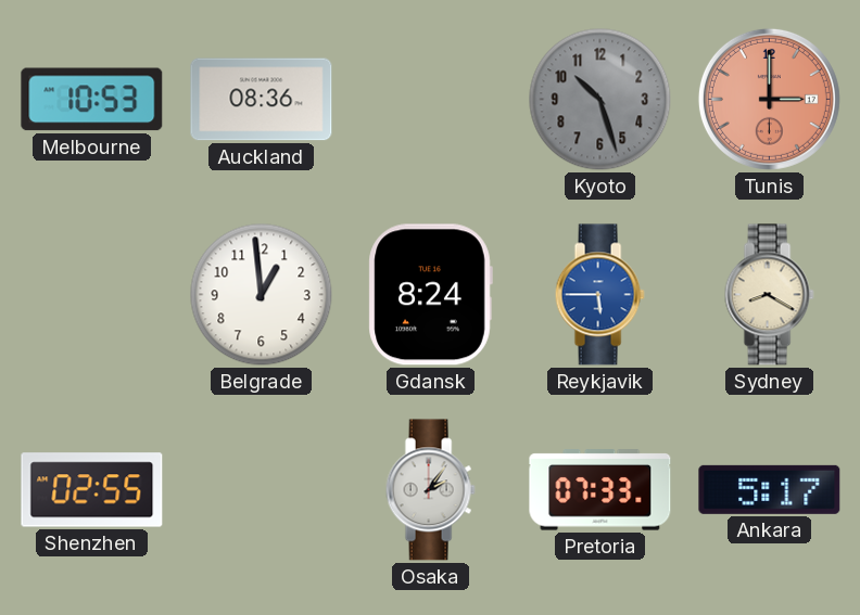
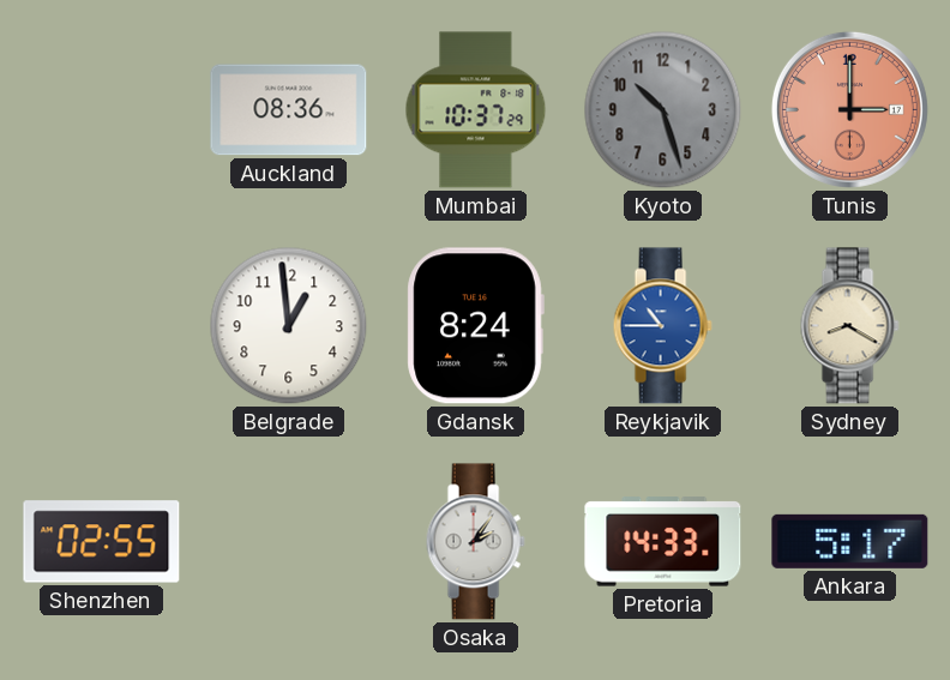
Melbourne: 10:53 -> none (92, 100)
Mumbai: none -> 10:37 (476, 110)
Reykjavik: 5:45 -> 10:45 (662, 326)
Pretoria: 07:33 -> 14:33 (663, 542)
